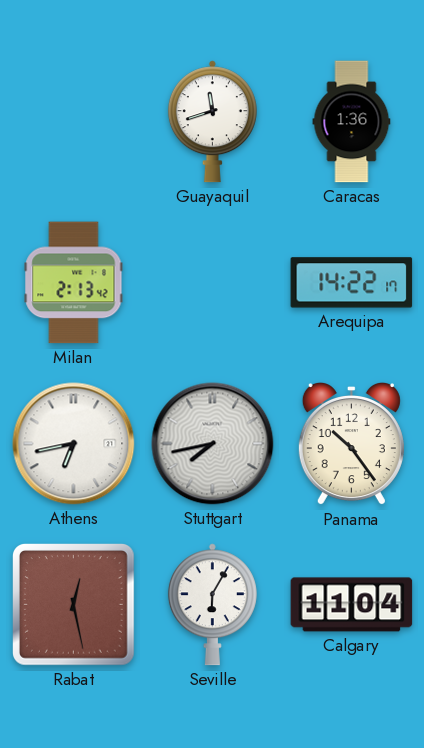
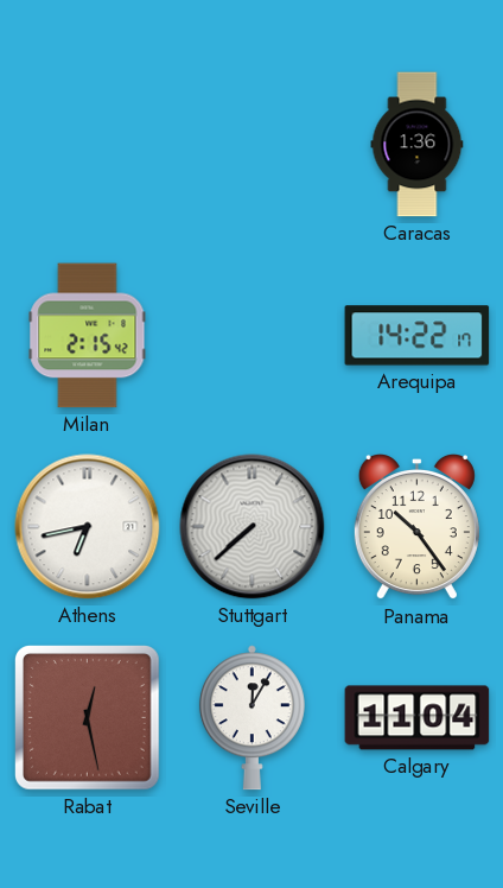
Guayaquil: 11:42 -> none (212, 122)
Milan: 2:13 -> 2:15 (88, 336)
Stuttgart: 7:43 -> 7:38 (253, 527)
Seville: 6:05 -> 12:05 (251, 718)
